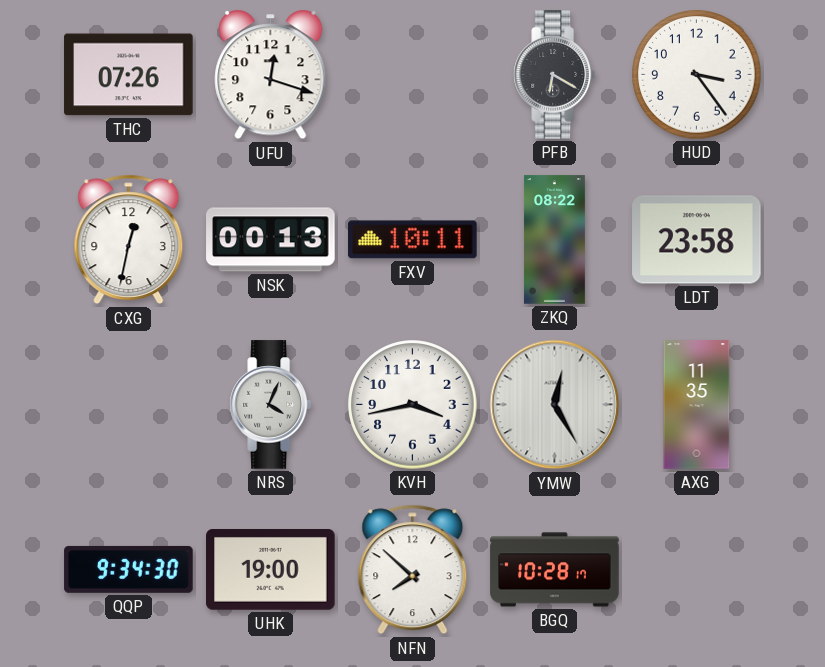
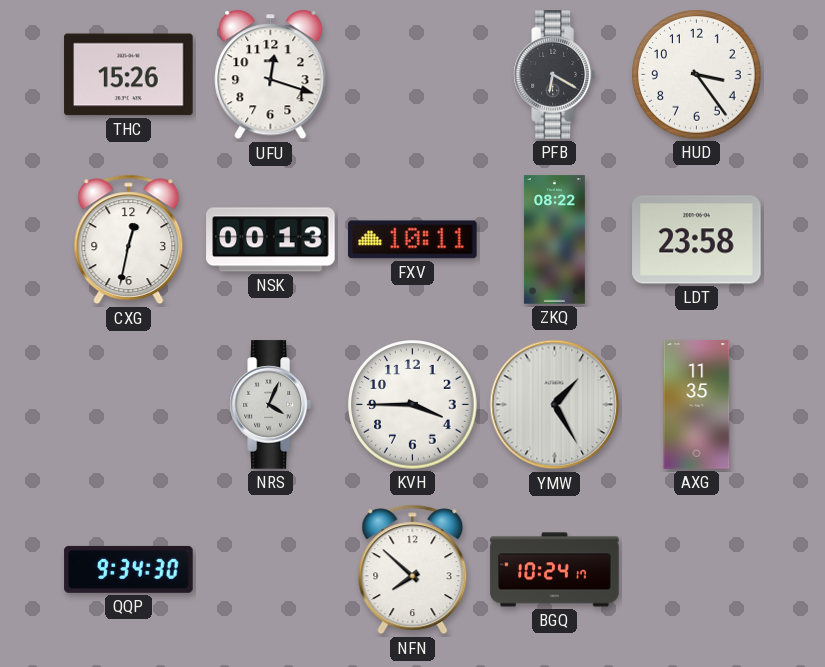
THC: 07:26 -> 15:26 (129, 75)
KVH: 3:43 -> 3:45 (413, 405)
YMW: 12:25 -> 1:25 (555, 405)
UHK: 19:00 -> none (271, 570)
BGQ: 10:28 -> 10:24 (555, 570)
